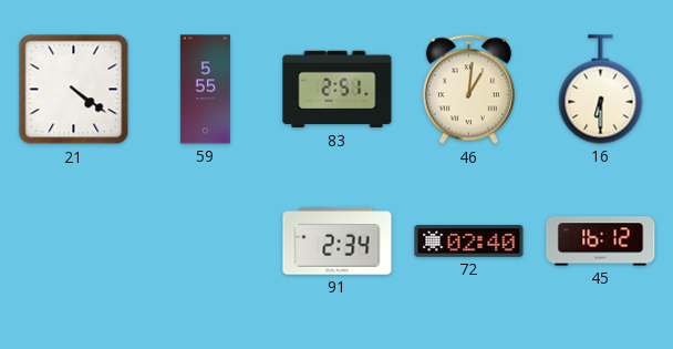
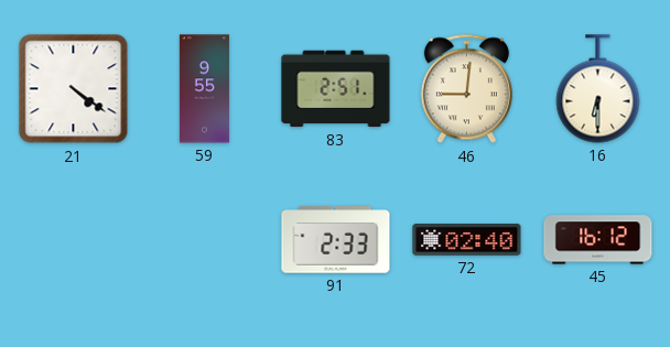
59: 5:55 -> 9:55 (204, 89)
46: 1:01 -> 9:01 (466, 89)
91: 2:34 -> 2:33 (336, 240)
